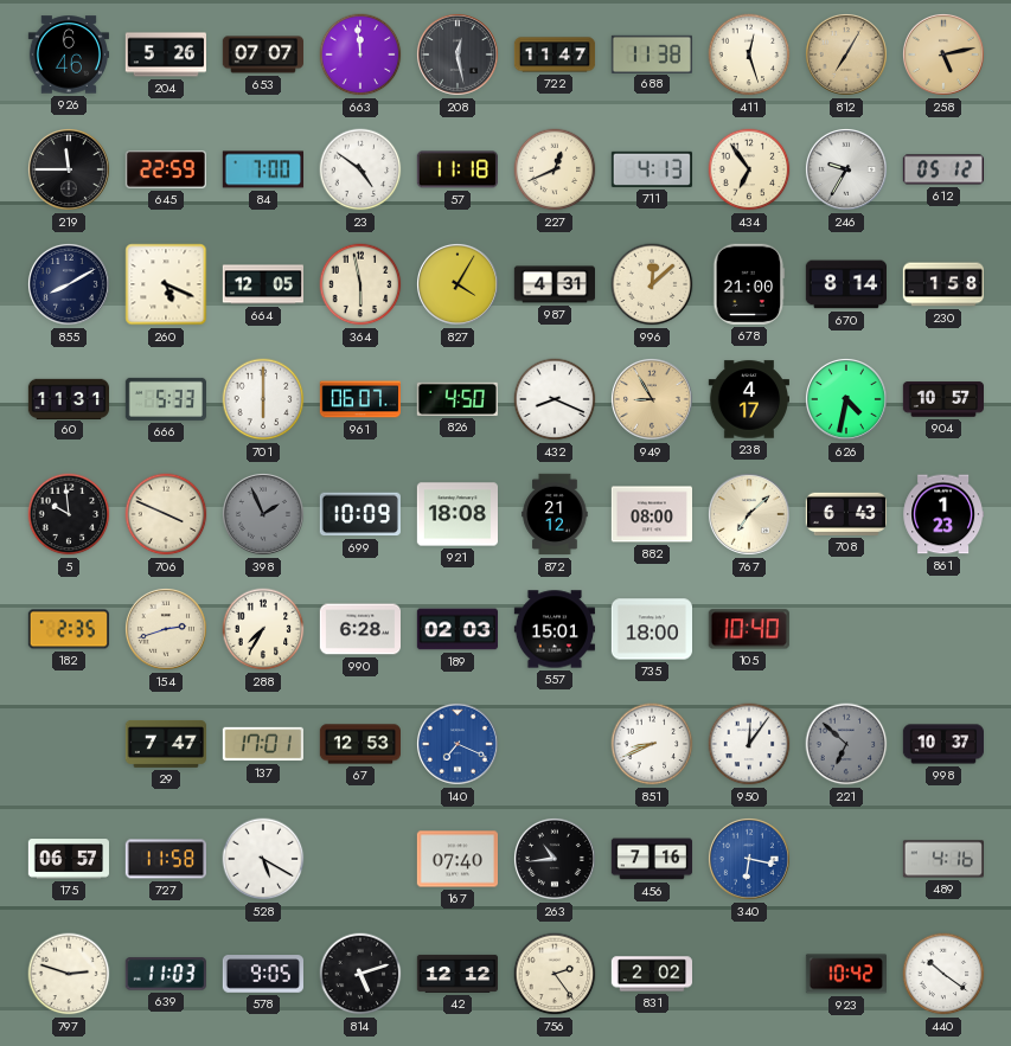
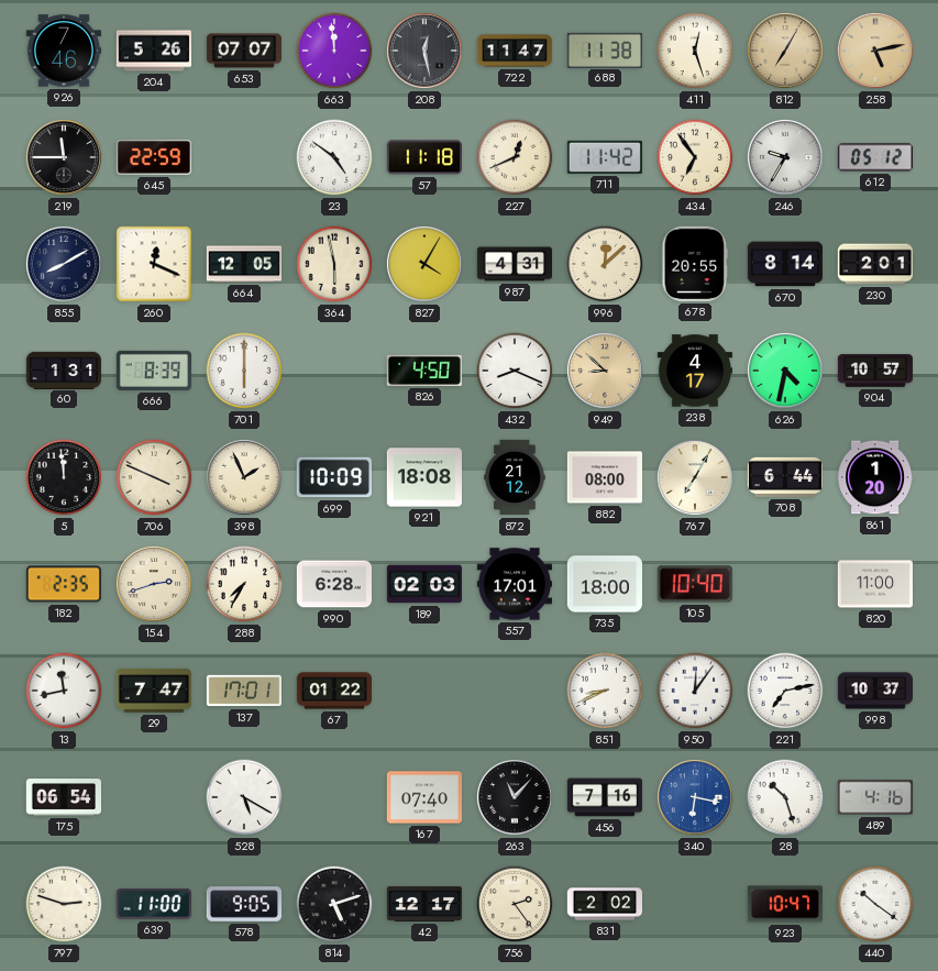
926: 6:46 -> 7:46 (63, 51)
84: 7:00 -> none (262, 169)
711: 4:13 -> 11:42 (604, 157)
260: 5:19 -> 12:19 (154, 264)
678: 21:00 -> 20:55 (695, 264)
230: 1:58 -> 2:01 (874, 264)
60: 11:31 -> 1:31 (63, 369)
666: 5:33 -> 8:39 (153, 371)
961: 06:07 -> none (359, 399)
949: 8:55 -> 8:52 (605, 371)
5: 9:59 -> 11:59 (64, 477)
398 dial: grey -> cream (244, 477)
767: 7:08 -> 7:05 (695, 477)
708: 6:43 -> 6:44 (784, 477)
861: 1:23 -> 1:20 (874, 477)
557: 15:01 -> 17:01 (514, 584)
820: none -> 11:00 (874, 584)
13: none -> 11:43 (64, 691)
67: 12:53 -> 01:22 (334, 691)
140: 7:19 -> none (457, 744)
221: 6:52 -> 7:13 (785, 691)
221 dial: grey -> white (785, 691)
175: 06:57 -> 06:54 (63, 797)
727: 11:58 -> none (165, 859)
263: 10:44 -> 11:07 (515, 797)
28: none -> 10:27 (785, 797)
639: 11:03 -> 11:00 (154, 904)
42: 12:12 -> 12:17 (423, 904)
923: 10:42 -> 10:47 (784, 904)
